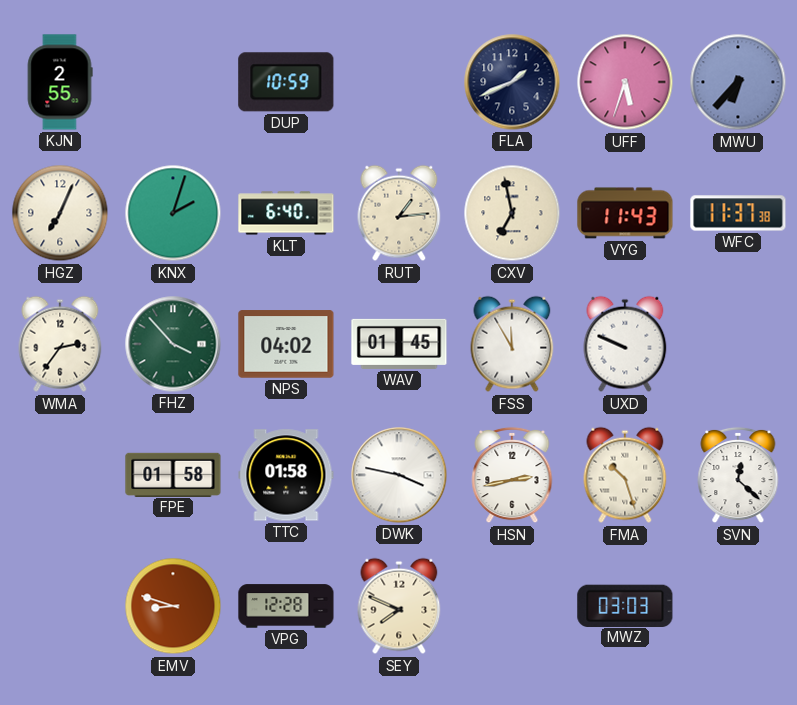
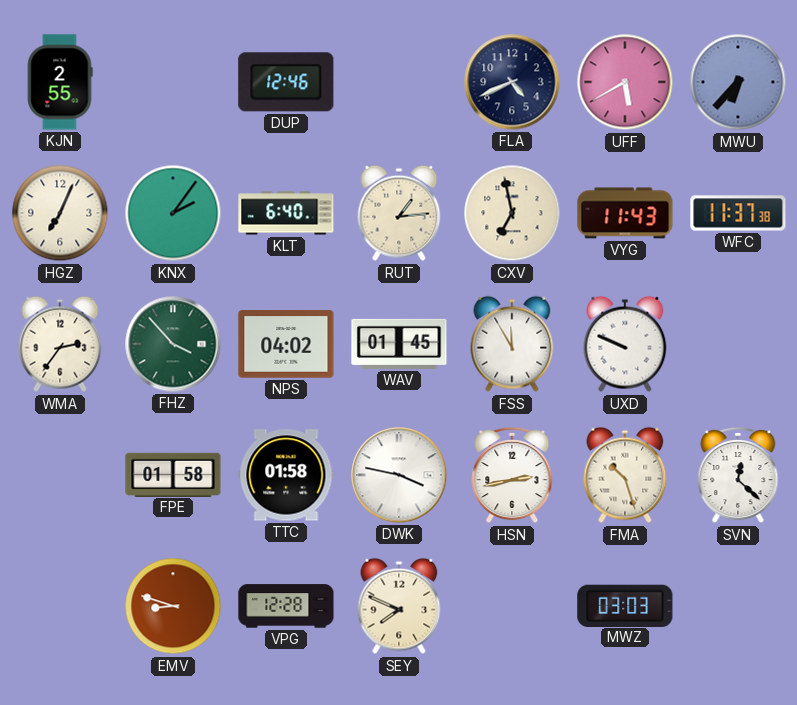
DUP: 10:59 -> 12:46 (286, 82)
FLA: 1:41 -> 4:41 (512, 82)
UFF: 5:33 -> 5:40 (625, 82)
KNX: 2:03 -> 2:06 (173, 213)
